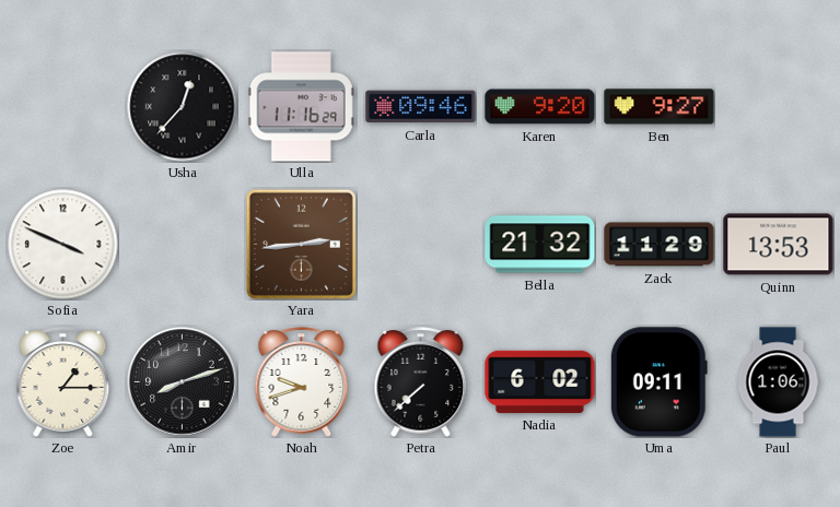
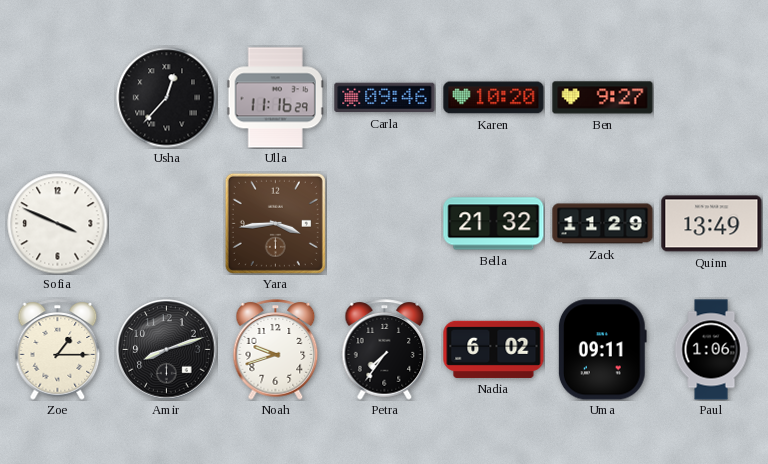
Karen: 9:20 -> 10:20 (494, 98)
Yara: 2:44 -> 3:44 (275, 223)
Quinn: 13:53 -> 13:49 (712, 224)
Petra: 7:38 -> 7:36 (385, 350)
